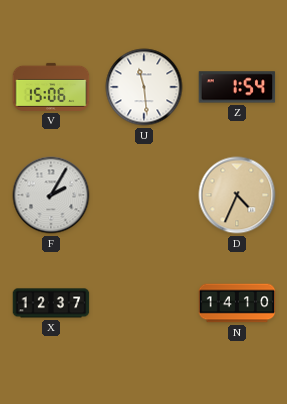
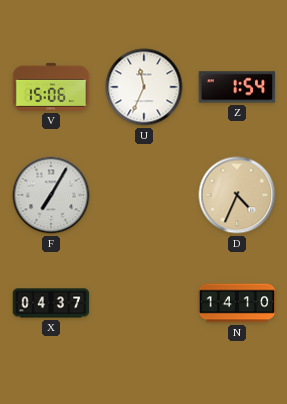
U: 11:29 -> 11:34 (144, 87)
F: 2:05 -> 7:05 (51, 195)
X: 12:37 -> 04:37 (51, 303)
